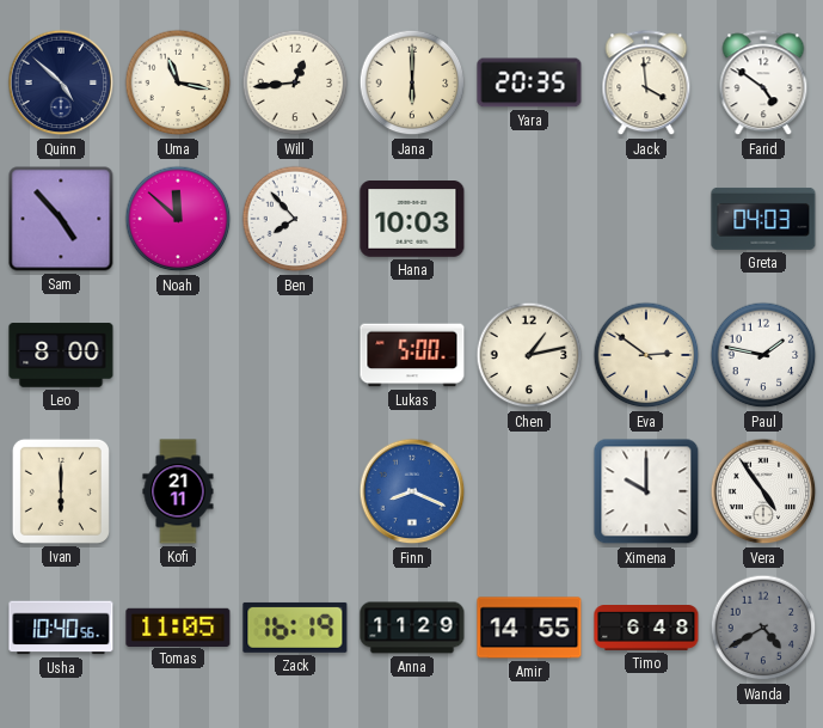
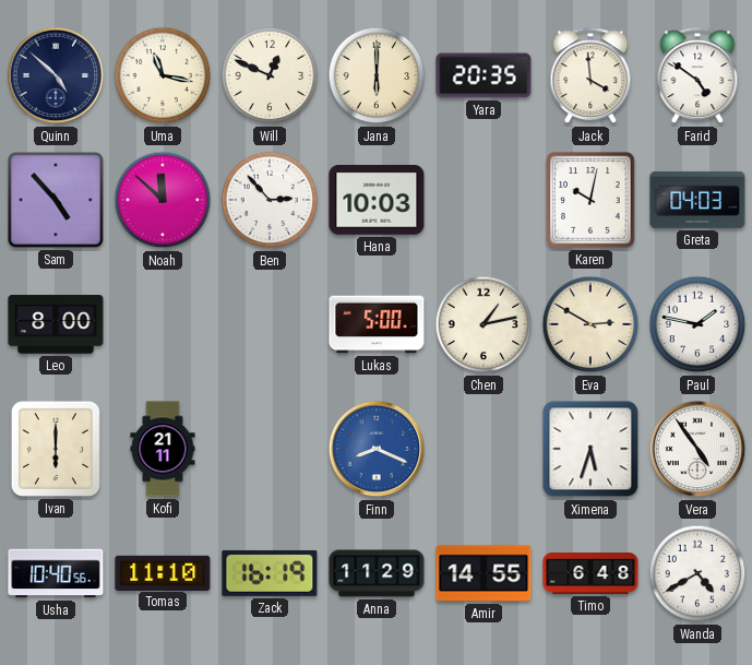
Will: 12:44 -> 12:49 (270, 75)
Ben: 7:53 -> 2:53 (270, 200)
Karen: none -> 10:02 (590, 200)
Eva: 2:51 -> 2:50 (590, 324)
Ximena: 10:00 -> 5:33 (590, 449)
Tomas: 11:05 -> 11:10 (163, 572)
Wanda dial: grey -> white (697, 573)
